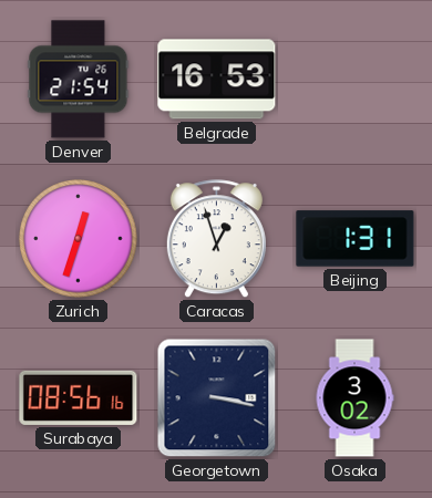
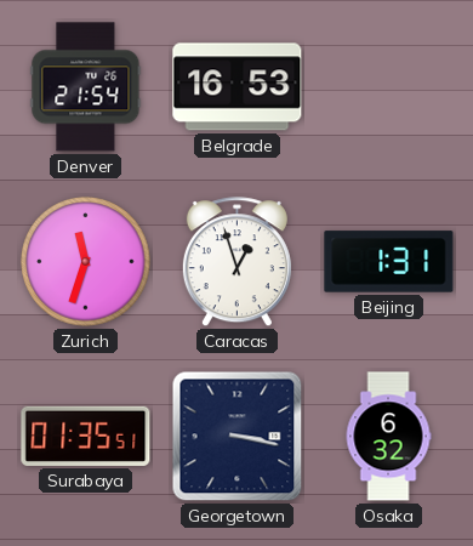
Zurich: 12:33 -> 11:33 (86, 262)
Surabaya: 08:56 -> 01:35 (86, 436)
Osaka: 3:02 -> 6:32 (388, 437)
